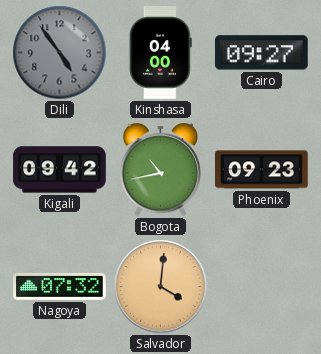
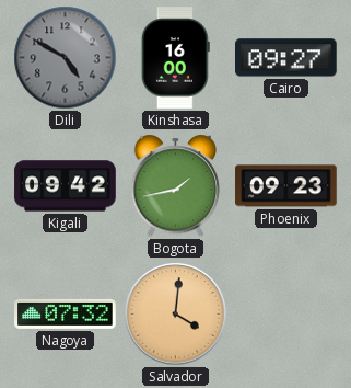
Dili: 4:54 -> 4:50 (66, 58)
Kinshasa: 04:00 -> 16:00 (175, 58)
Bogota: 10:43 -> 1:43 (176, 186)
